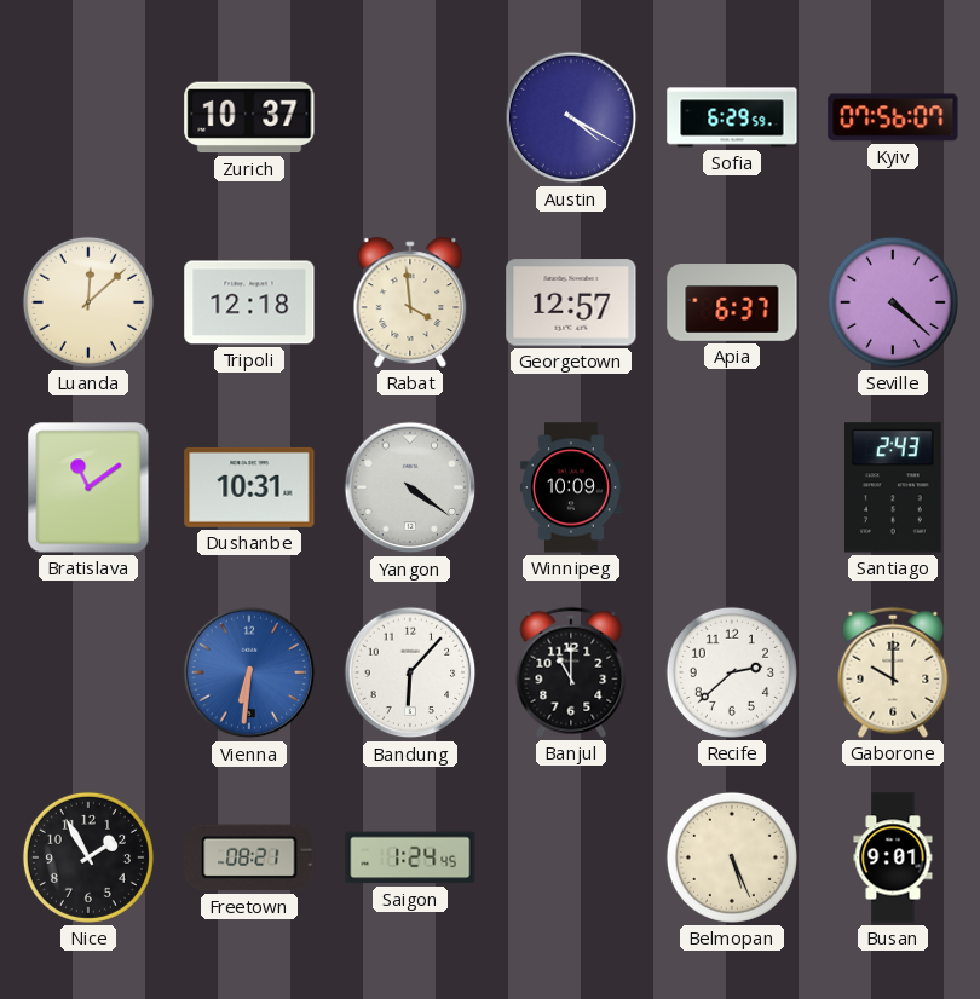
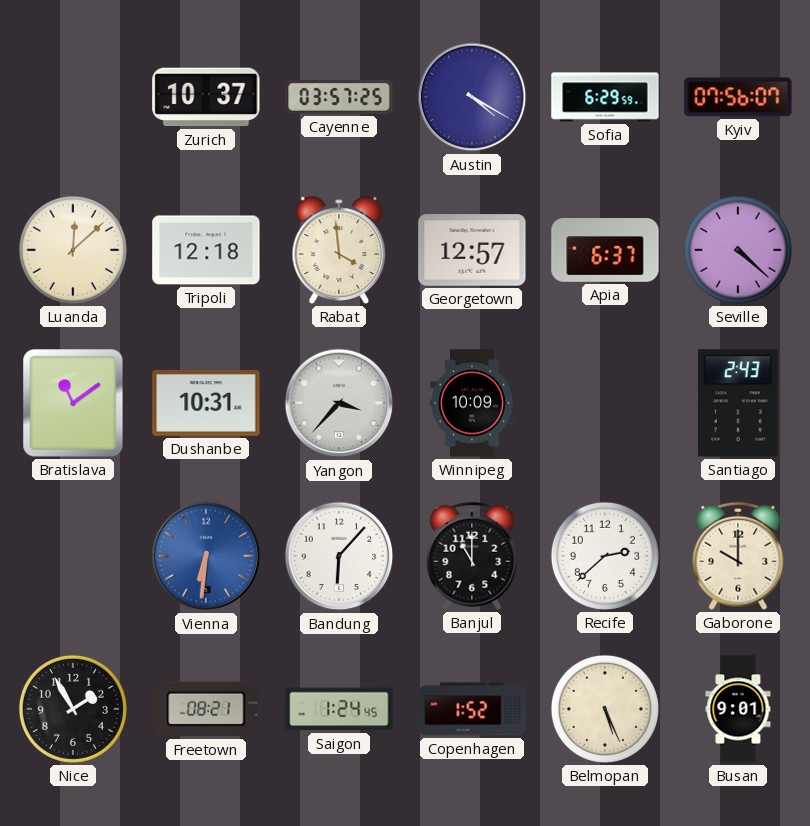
Cayenne: none -> 03:57 (339, 97)
Yangon: 4:21 -> 3:37 (339, 403)
Copenhagen: none -> 1:52 (472, 709)
